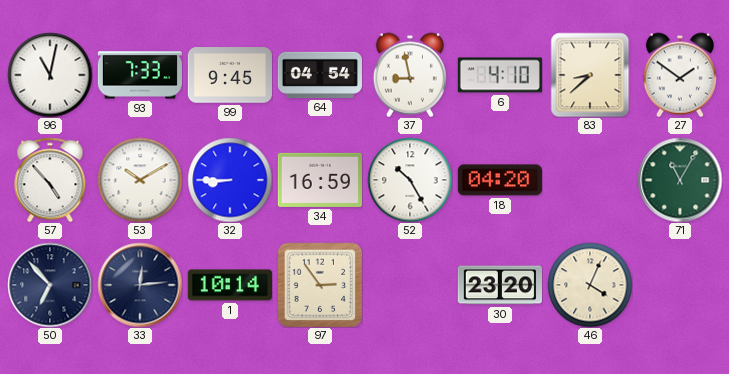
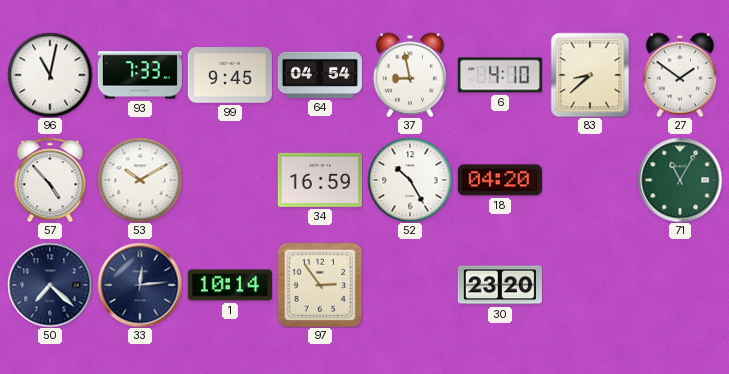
32: 8:45 -> none (230, 180)
50: 6:53 -> 7:22 (50, 285)
46: 4:04 -> none (590, 285)
